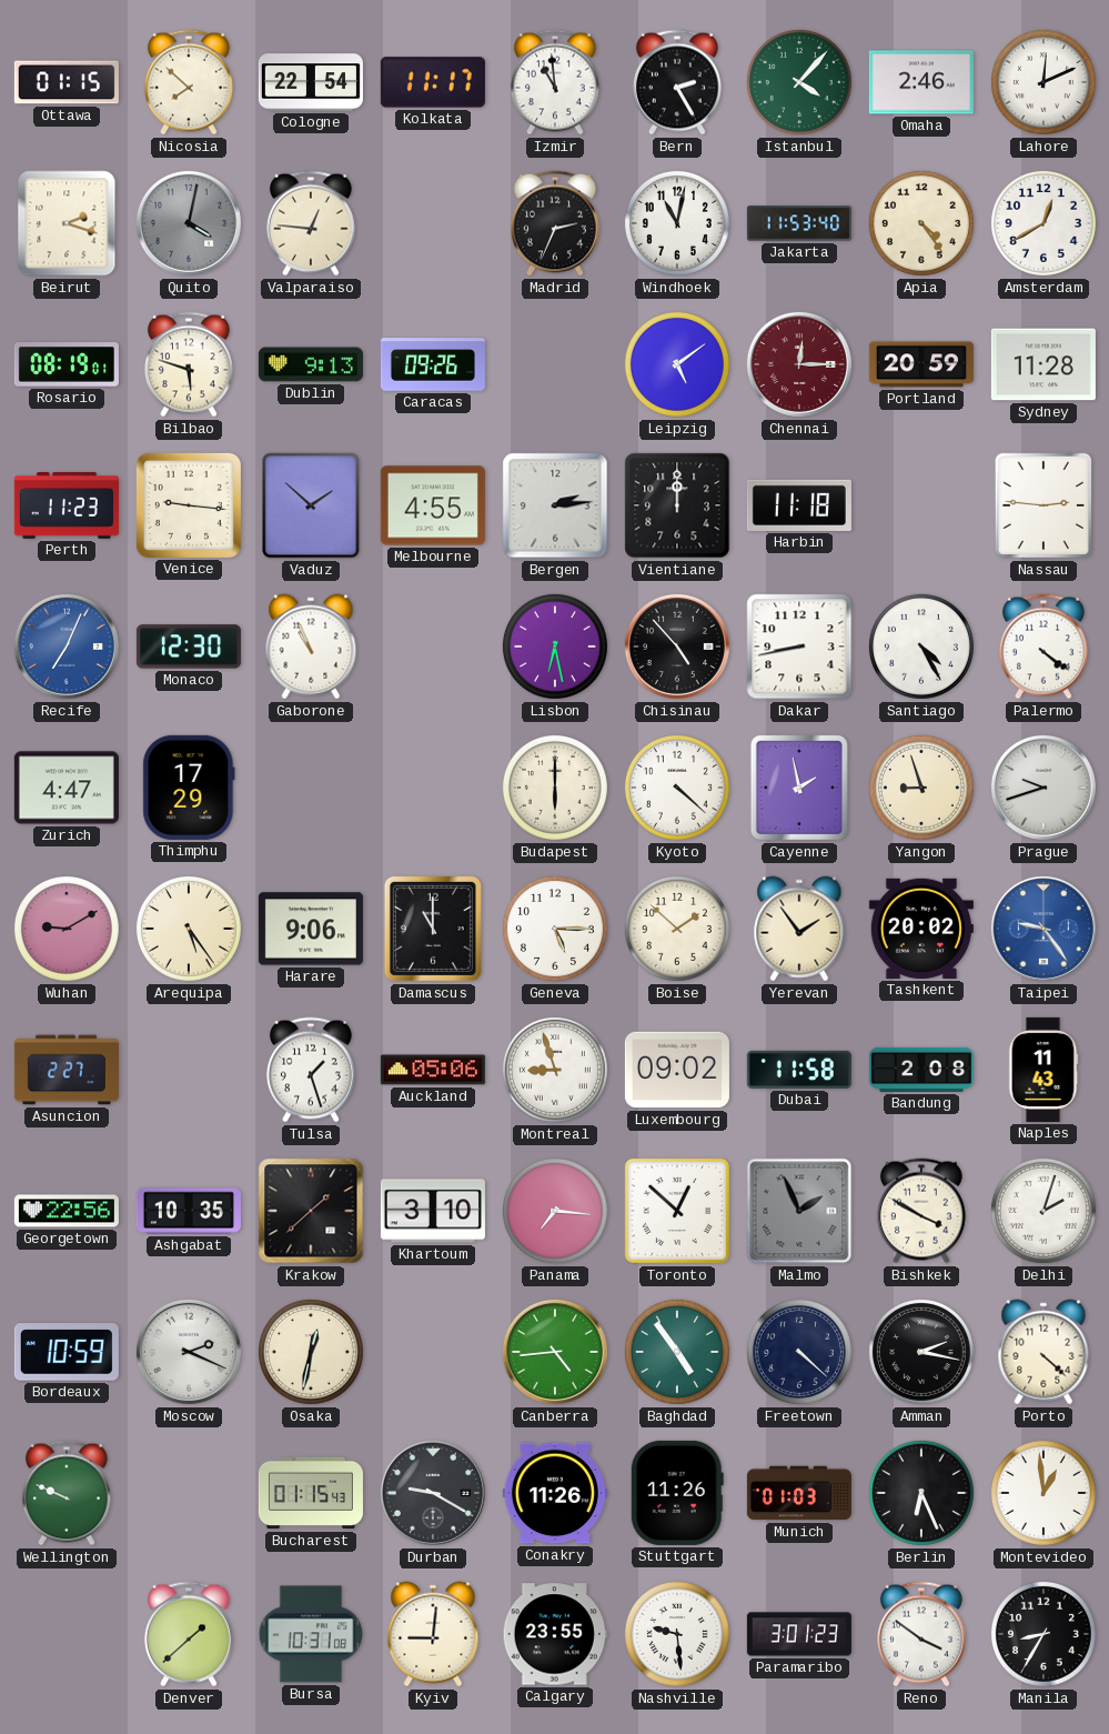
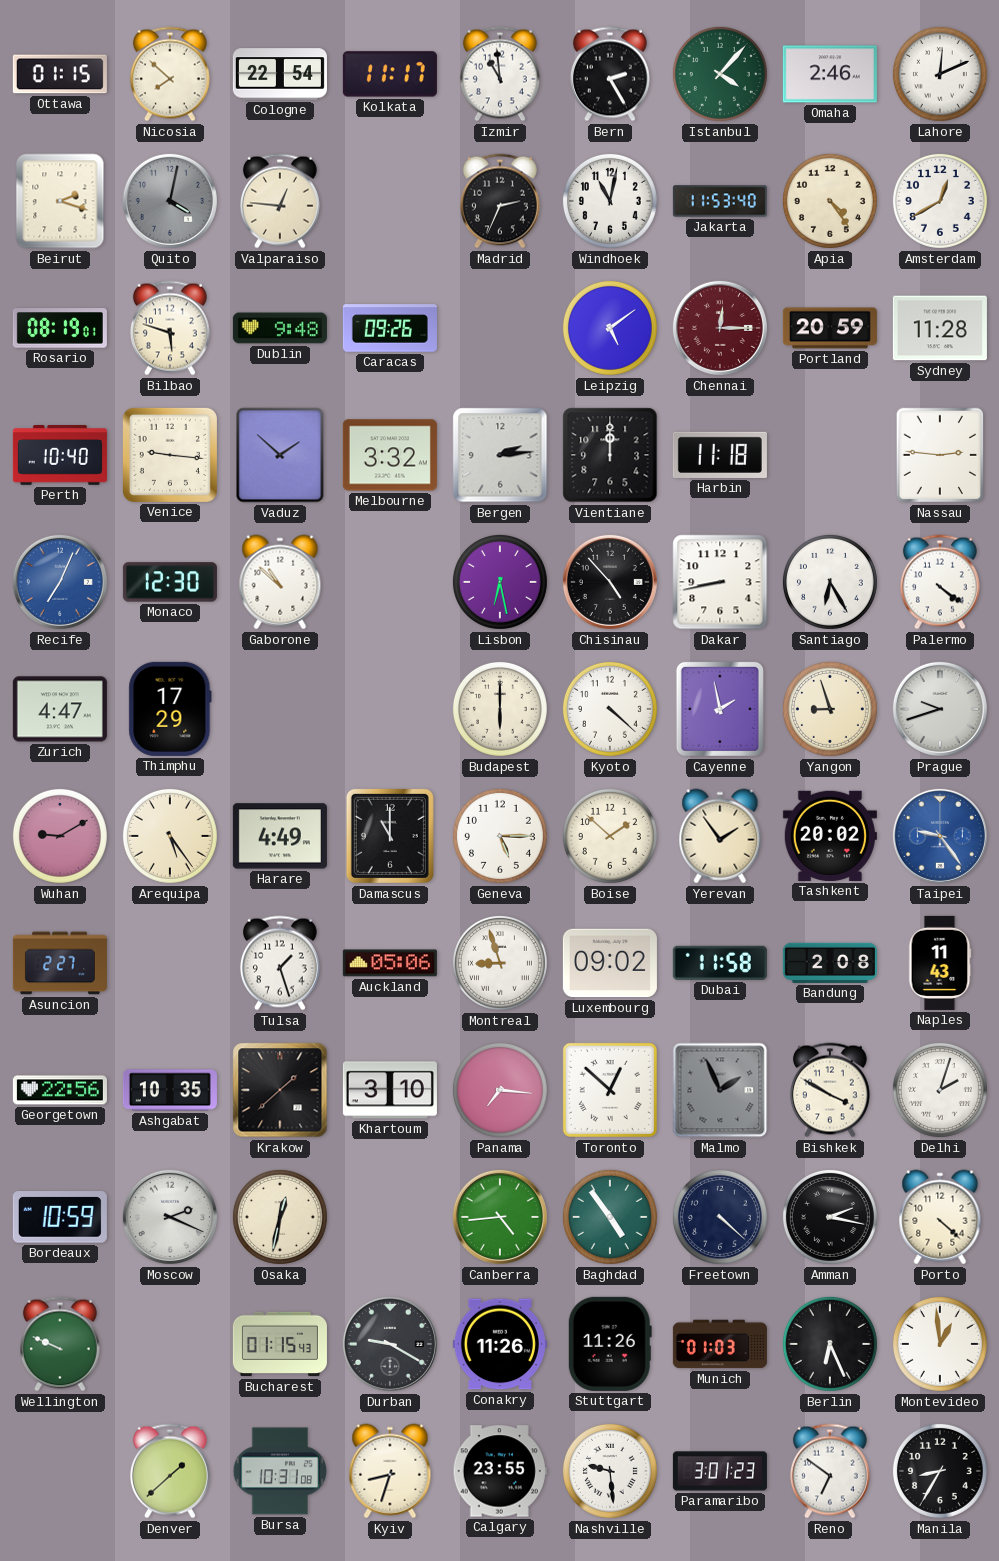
Dublin: 9:13 -> 9:48 (280, 328)
Perth: 11:23 -> 10:40 (60, 456)
Melbourne: 4:55 -> 3:32 (390, 455)
Gaborone: 10:56 -> 10:52 (280, 582)
Santiago: 4:25 -> 6:25 (830, 582)
Harare: 9:06 -> 4:49 (280, 836)
Kyiv: 9:01 -> 8:33 (390, 1471)
Reno: 3:51 -> 6:51 (830, 1471)
